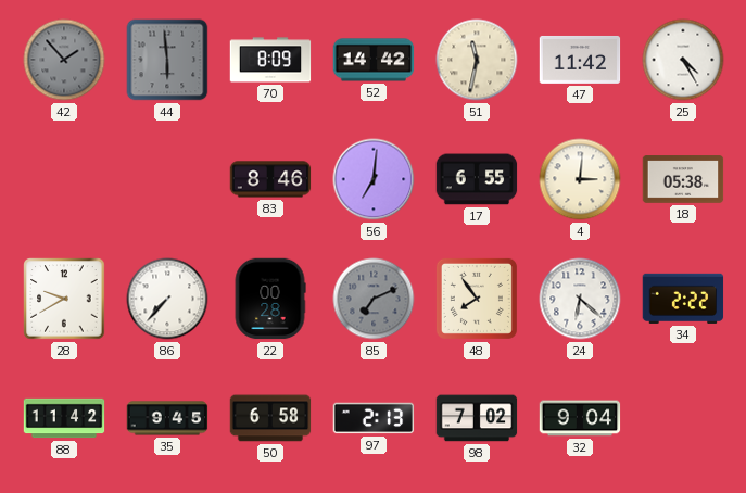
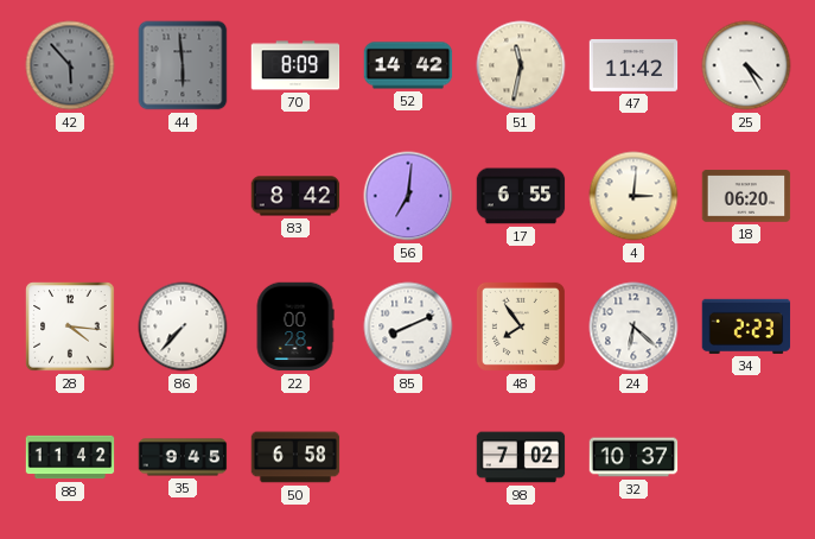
42: 1:53 -> 5:53 (70, 65)
83: 8:46 -> 8:42 (295, 196)
18: 05:38 -> 06:20 (746, 196)
28: 9:40 -> 4:16 (70, 326)
85: 7:11 -> 8:11 (408, 326)
85 dial: grey -> white (408, 326)
34: 2:22 -> 2:23 (746, 326)
97: 2:13 -> none (374, 418)
32: 9:04 -> 10:37 (633, 457)
